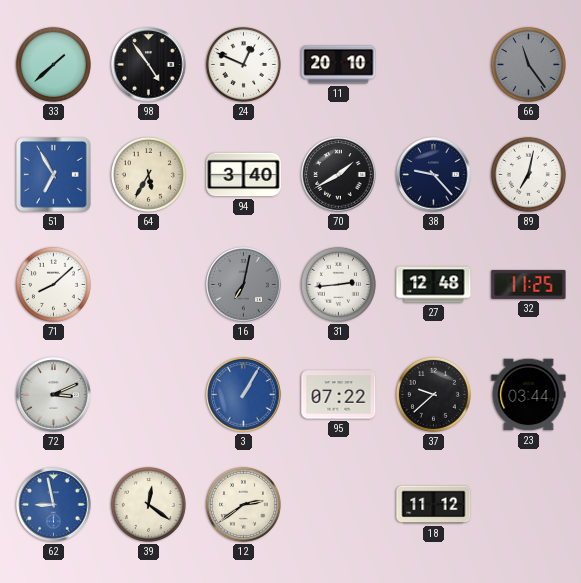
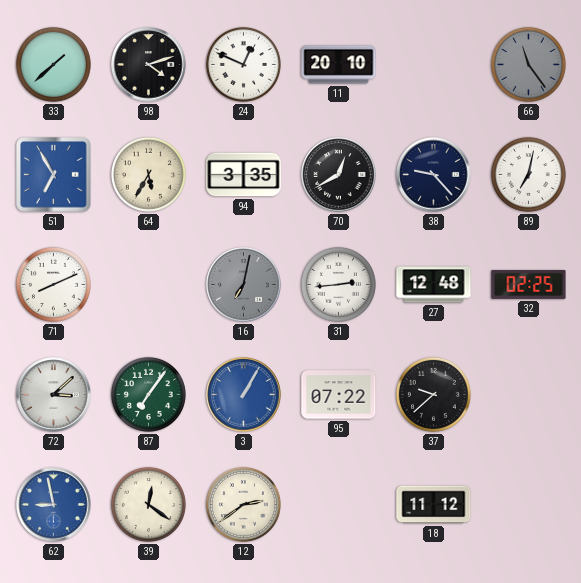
98: 4:54 -> 4:12 (149, 65)
94: 3:40 -> 3:35 (244, 175)
70: 1:40 -> 12:40 (339, 175)
71: 8:08 -> 8:11 (53, 284)
32: 11:25 -> 02:25 (529, 284)
72: 3:11 -> 3:08 (54, 395)
87: none -> 7:06 (148, 394)
23: 03:44 -> none (529, 395)
